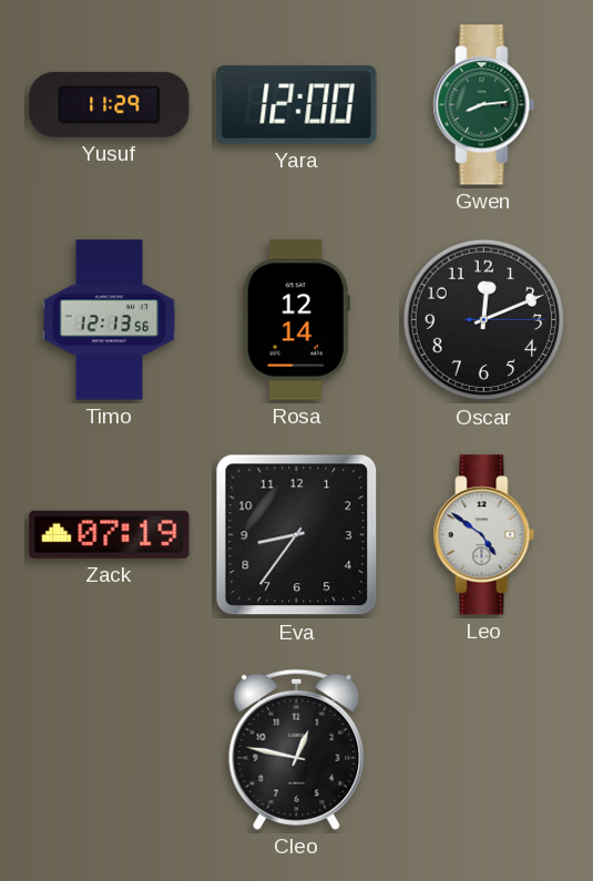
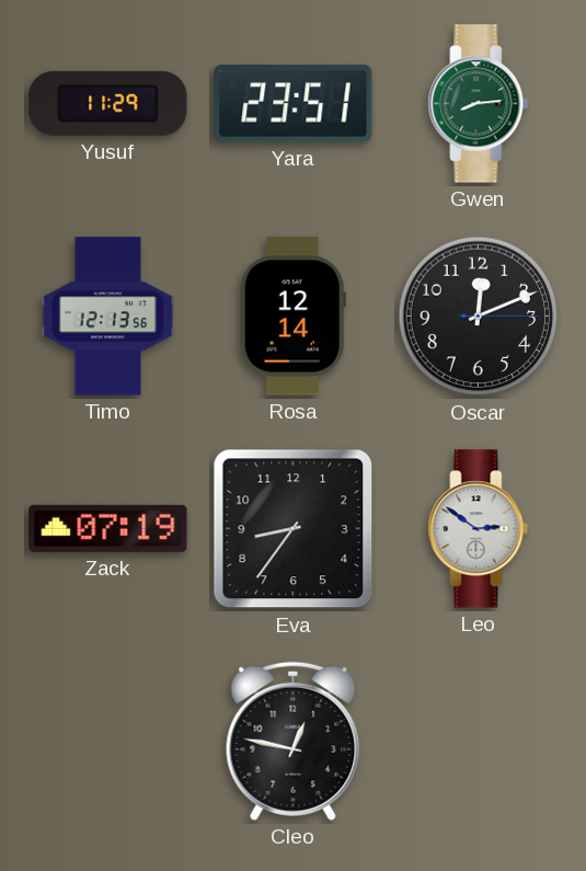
Yara: 12:00 -> 23:51 (294, 104)
Leo: 4:51 -> 2:51 (479, 529)
